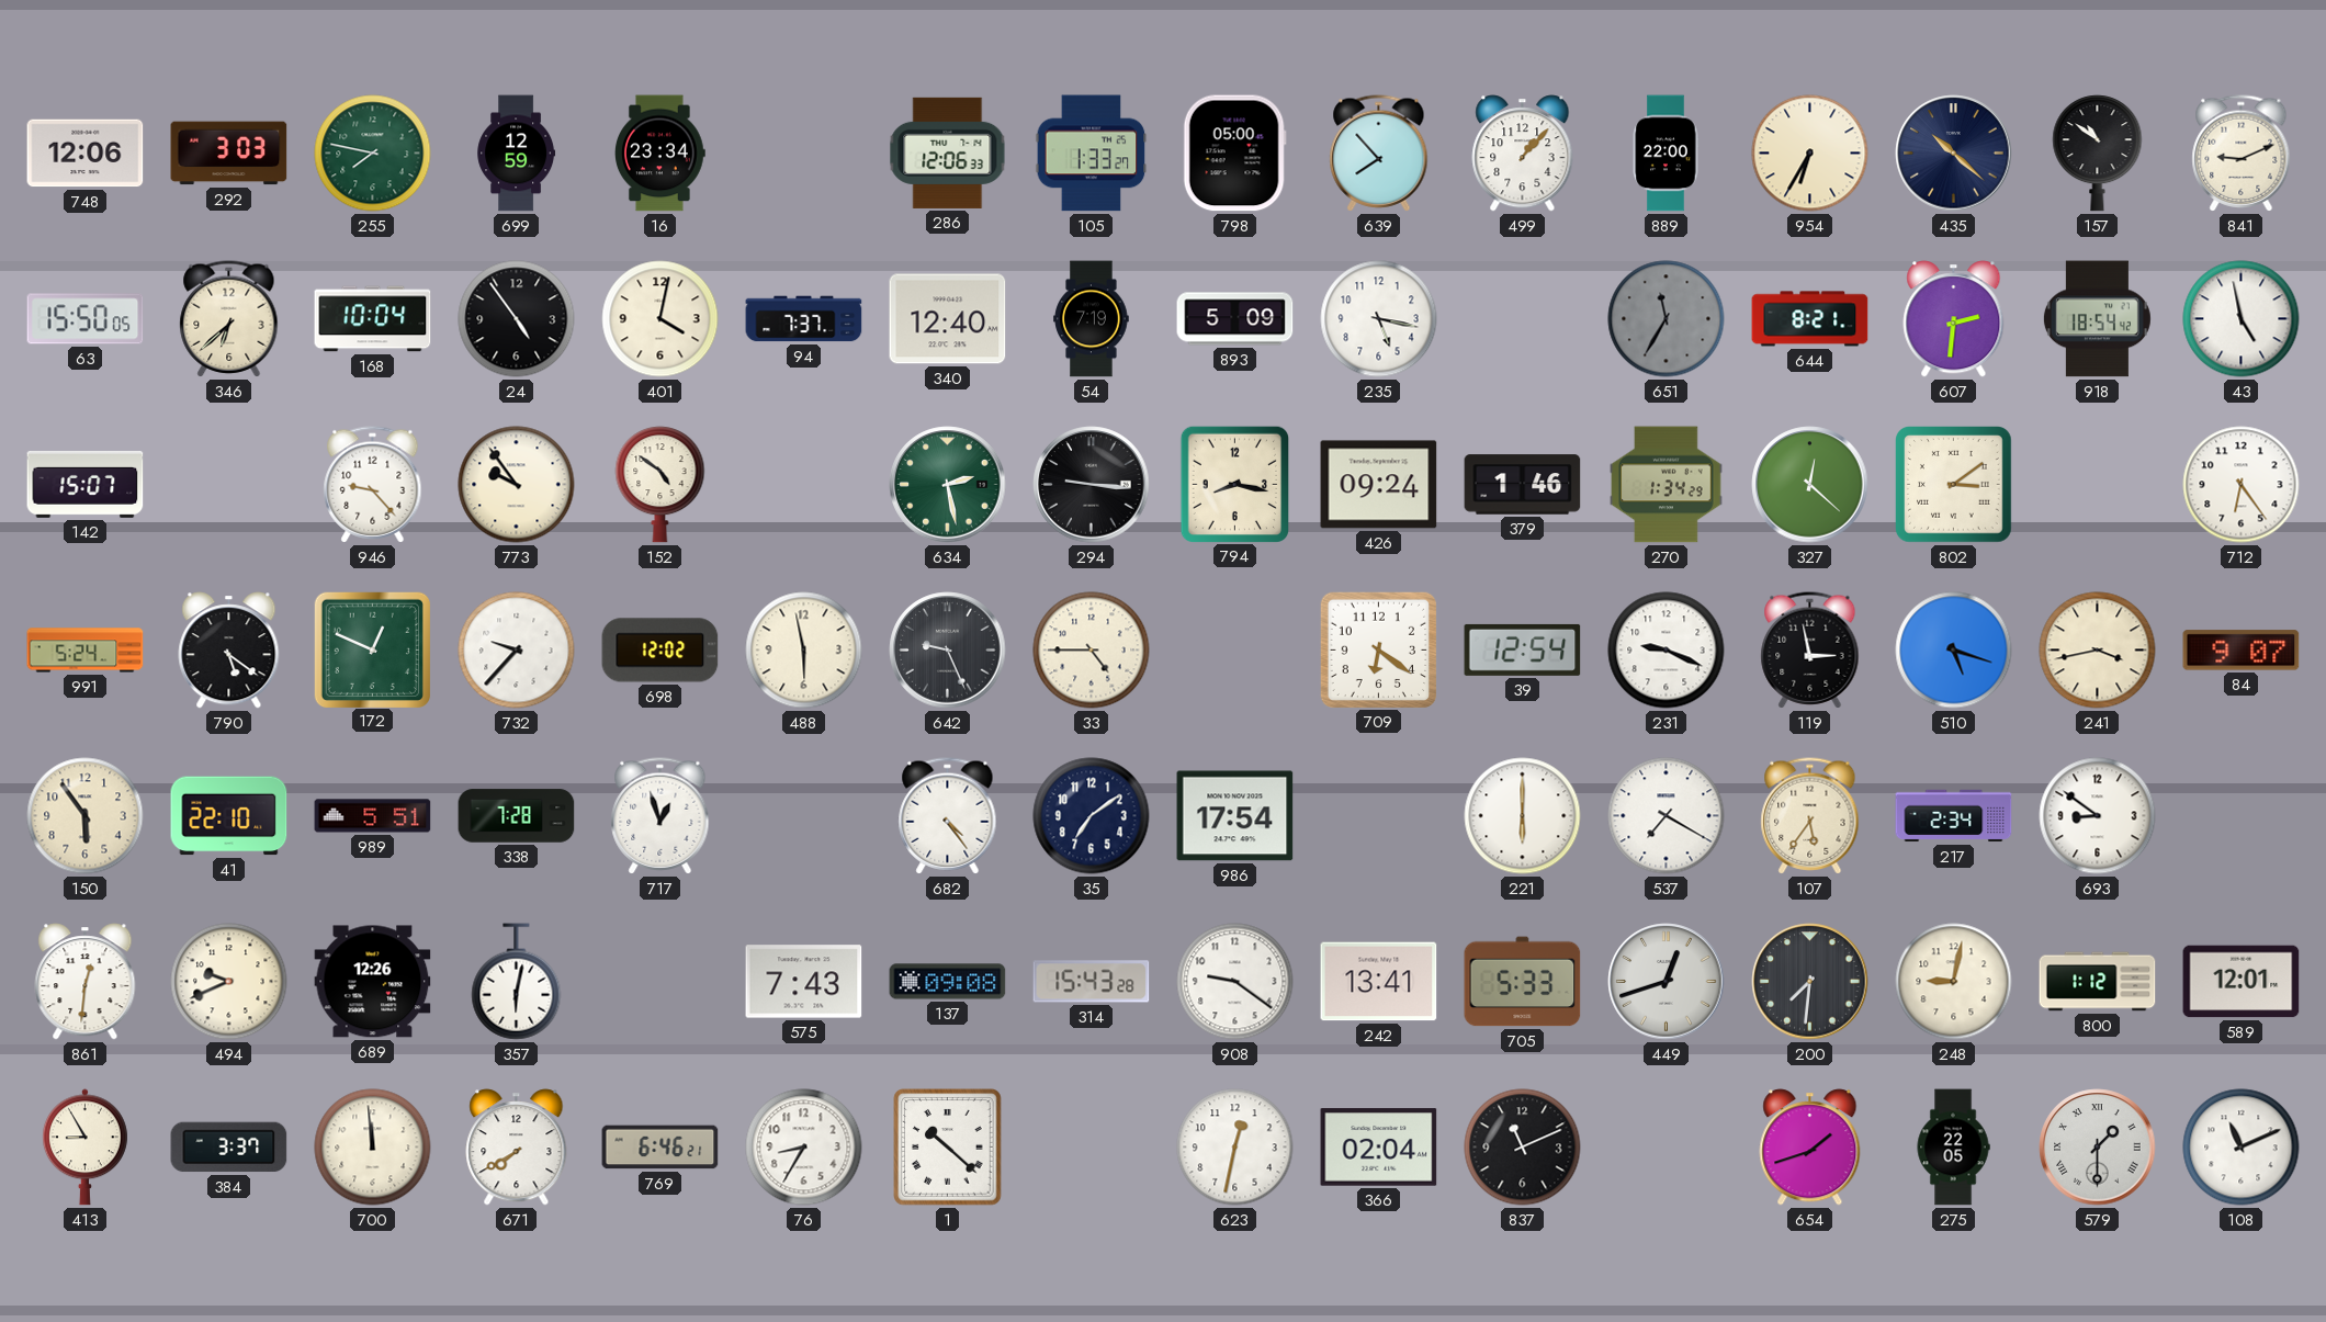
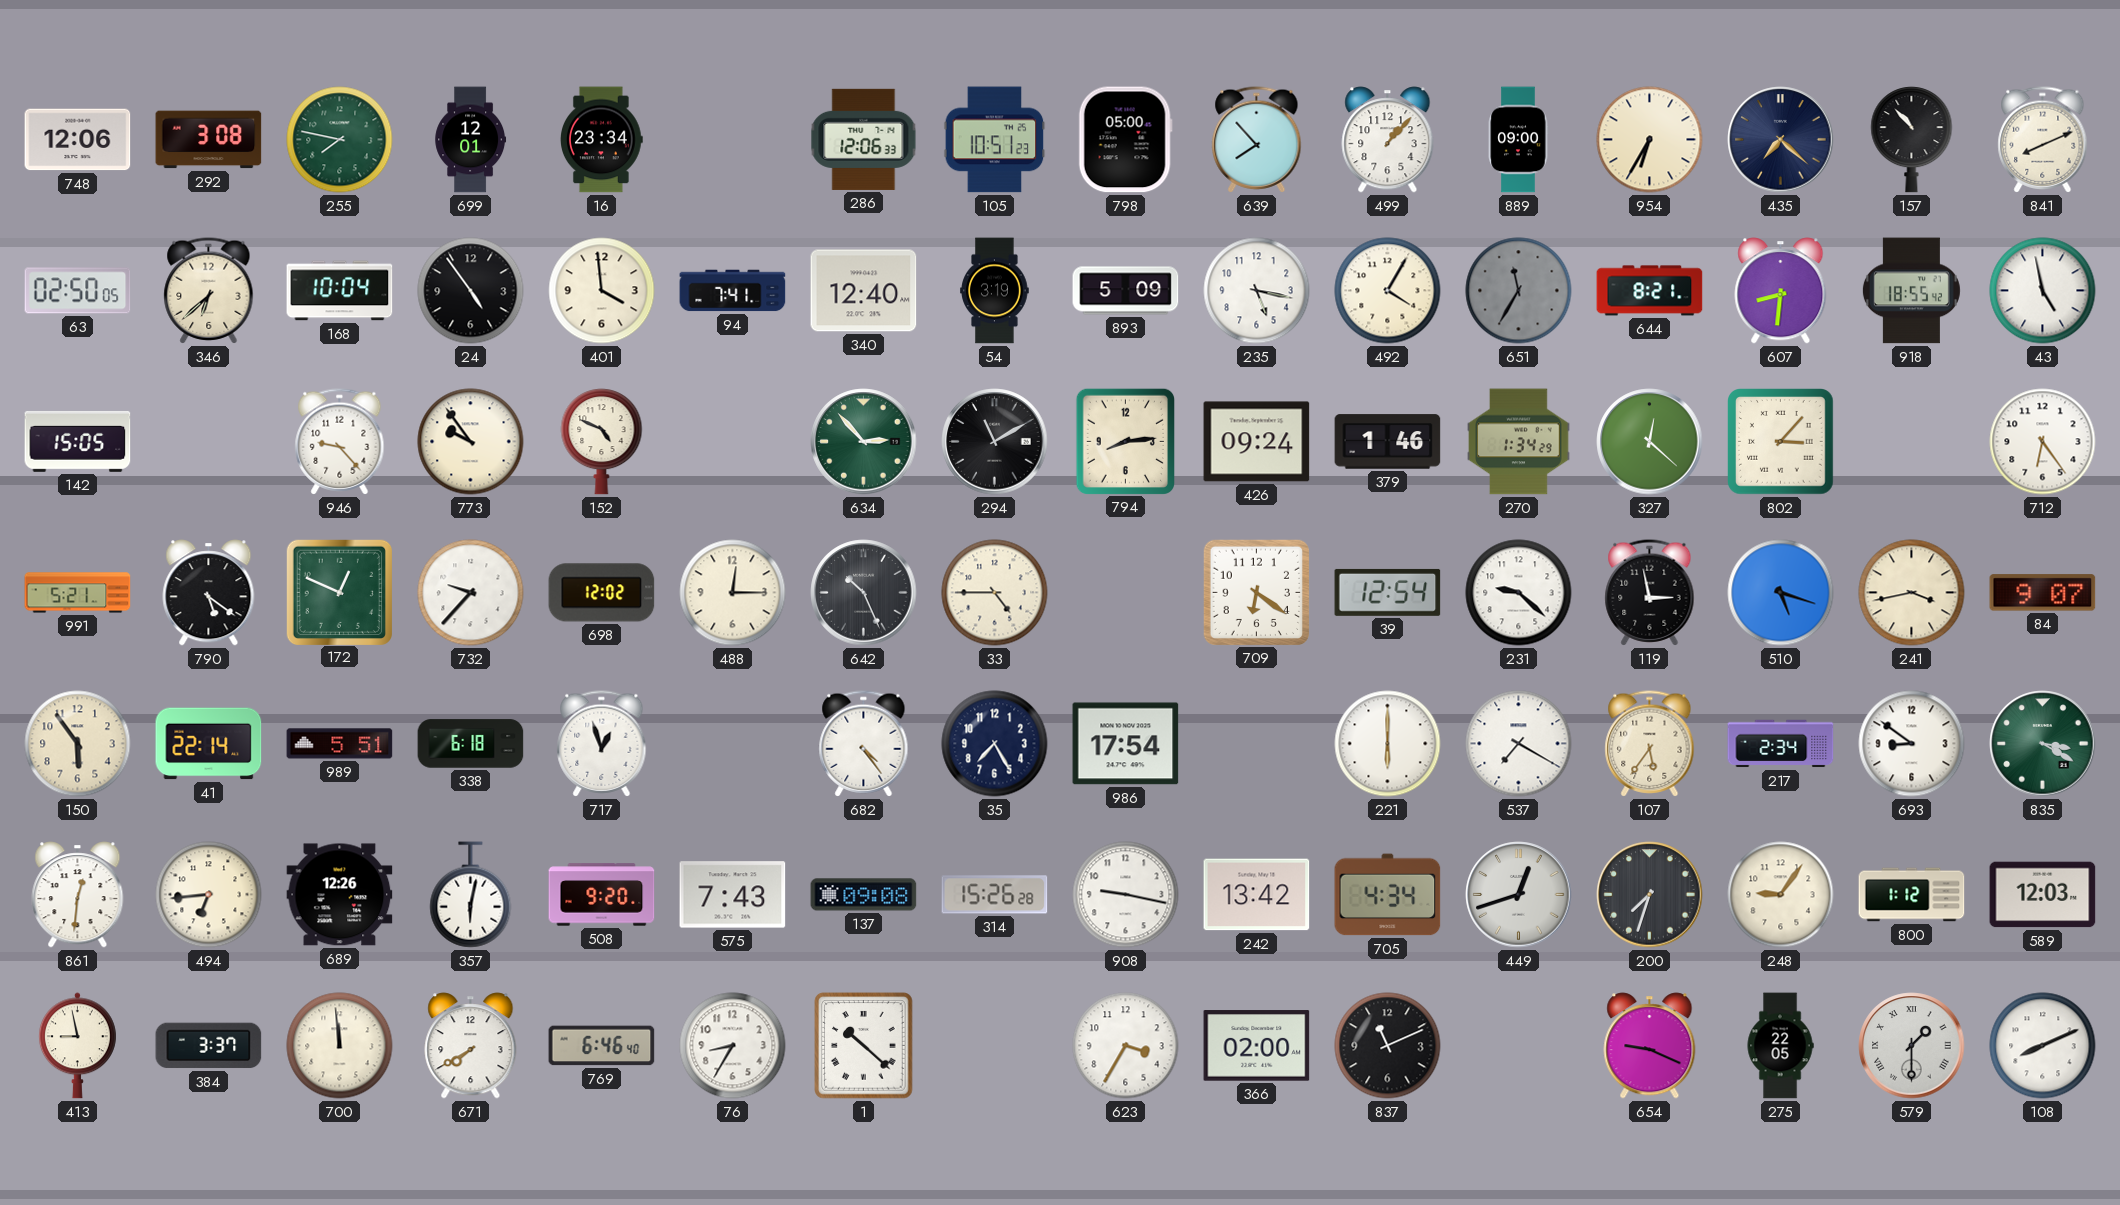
292: 3:03 -> 3:08 (209, 140)
699: 12:59 -> 12:01 (471, 140)
105: 1:33 -> 10:51 (995, 140)
889: 22:00 -> 09:00 (1518, 140)
435: 10:22 -> 7:22 (1781, 140)
157: 10:51 -> 10:53 (1912, 140)
841: 9:11 -> 8:11 (2043, 140)
63: 15:50 -> 02:50 (78, 291)
401: 4:02 -> 3:59 (602, 291)
94: 7:37 -> 7:41 (733, 291)
54: 7:19 -> 3:19 (995, 291)
492: none -> 4:05 (1388, 291)
607: 2:31 -> 8:31 (1781, 291)
918: 18:54 -> 18:55 (1911, 291)
142: 15:07 -> 15:05 (78, 441)
152: 4:51 -> 4:49 (602, 442)
634: 2:28 -> 2:53 (864, 442)
294: 9:16 -> 11:10 (995, 442)
794: 8:17 -> 8:14 (1125, 441)
802: 3:09 -> 3:07 (1781, 442)
991: 5:24 -> 5:21 (78, 593)
488: 5:58 -> 12:15 (733, 593)
642: 9:26 -> 10:26 (864, 593)
231: 9:19 -> 9:22 (1519, 593)
41: 22:10 -> 22:14 (209, 744)
338: 7:28 -> 6:18 (471, 744)
35: 7:09 -> 7:25 (995, 744)
835: none -> 3:20 (2043, 744)
494: 9:41 -> 6:44 (209, 895)
508: none -> 9:20 (602, 895)
314: 15:43 -> 15:26 (995, 895)
908: 9:21 -> 9:17 (1126, 895)
242: 13:41 -> 13:42 (1257, 895)
705: 5:33 -> 4:34 (1388, 895)
200: 7:31 -> 7:33 (1650, 895)
248: 9:02 -> 9:06 (1781, 895)
589: 12:01 -> 12:03 (2043, 895)
413: 8:55 -> 8:58 (77, 1046)
769: 6:46:21 -> 6:46:40 (602, 1046)
623: 12:32 -> 3:35 (1126, 1046)
366: 02:04 -> 02:00 (1257, 1046)
654: 1:42 -> 9:19 (1650, 1046)
108: 11:11 -> 8:11 (2043, 1046)
